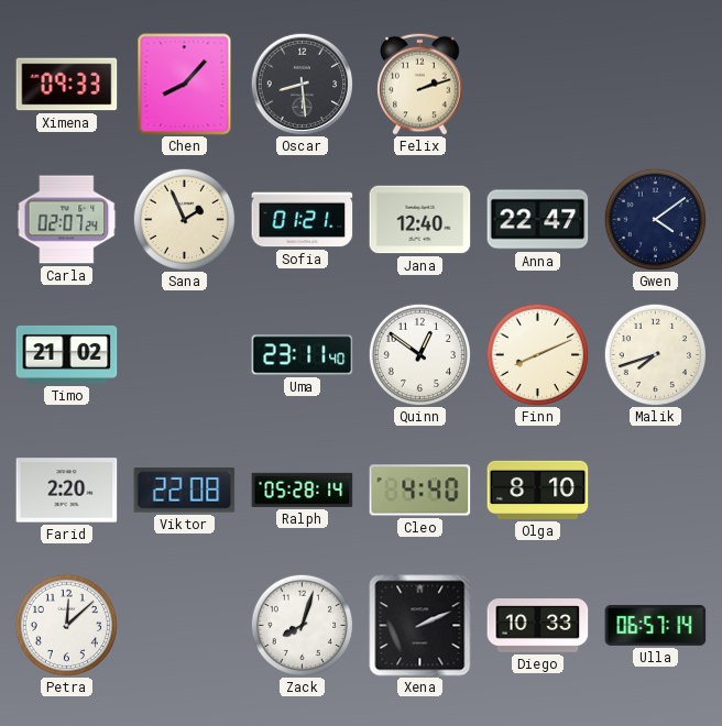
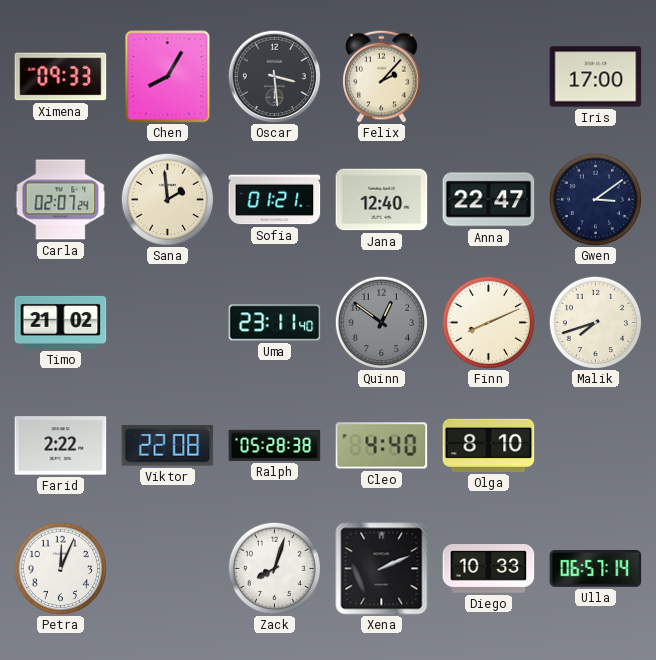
Chen: 8:07 -> 8:05 (168, 77)
Oscar: 8:29 -> 3:29 (274, 76)
Felix: 2:12 -> 2:07 (382, 76)
Iris: none -> 17:00 (596, 77)
Sana: 1:56 -> 1:59 (167, 199)
Gwen: 4:09 -> 3:09 (595, 199)
Quinn dial: white -> grey (381, 322)
Farid: 2:20 -> 2:22 (61, 446)
Ralph: 05:28:14 -> 05:28:38 (275, 445)
Petra: 12:08 -> 12:04 (60, 568)
